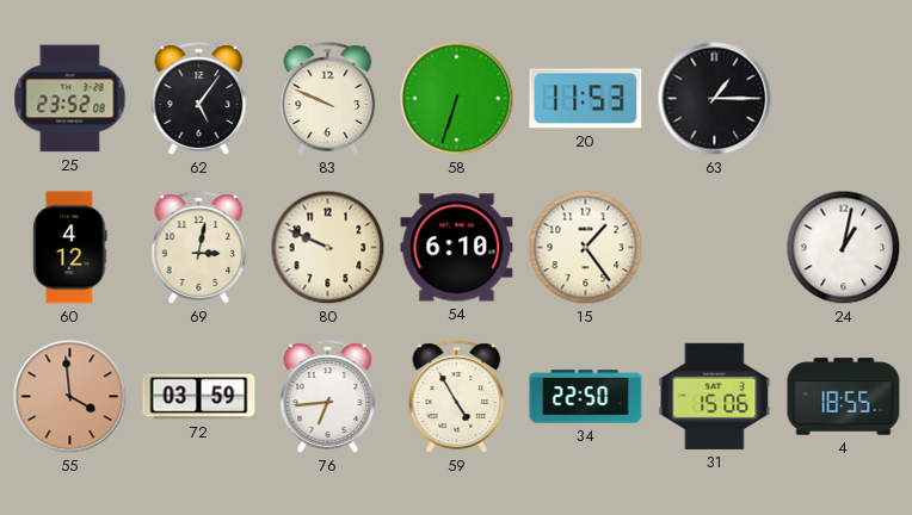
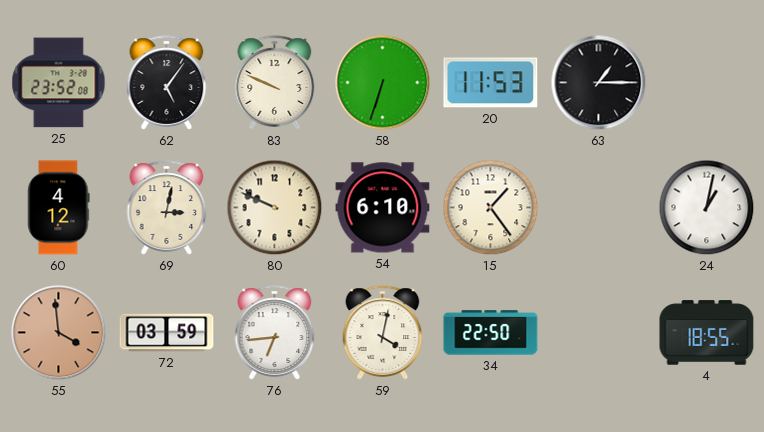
59: 4:55 -> 4:02 (383, 333)
31: 15:06 -> none (715, 396)
